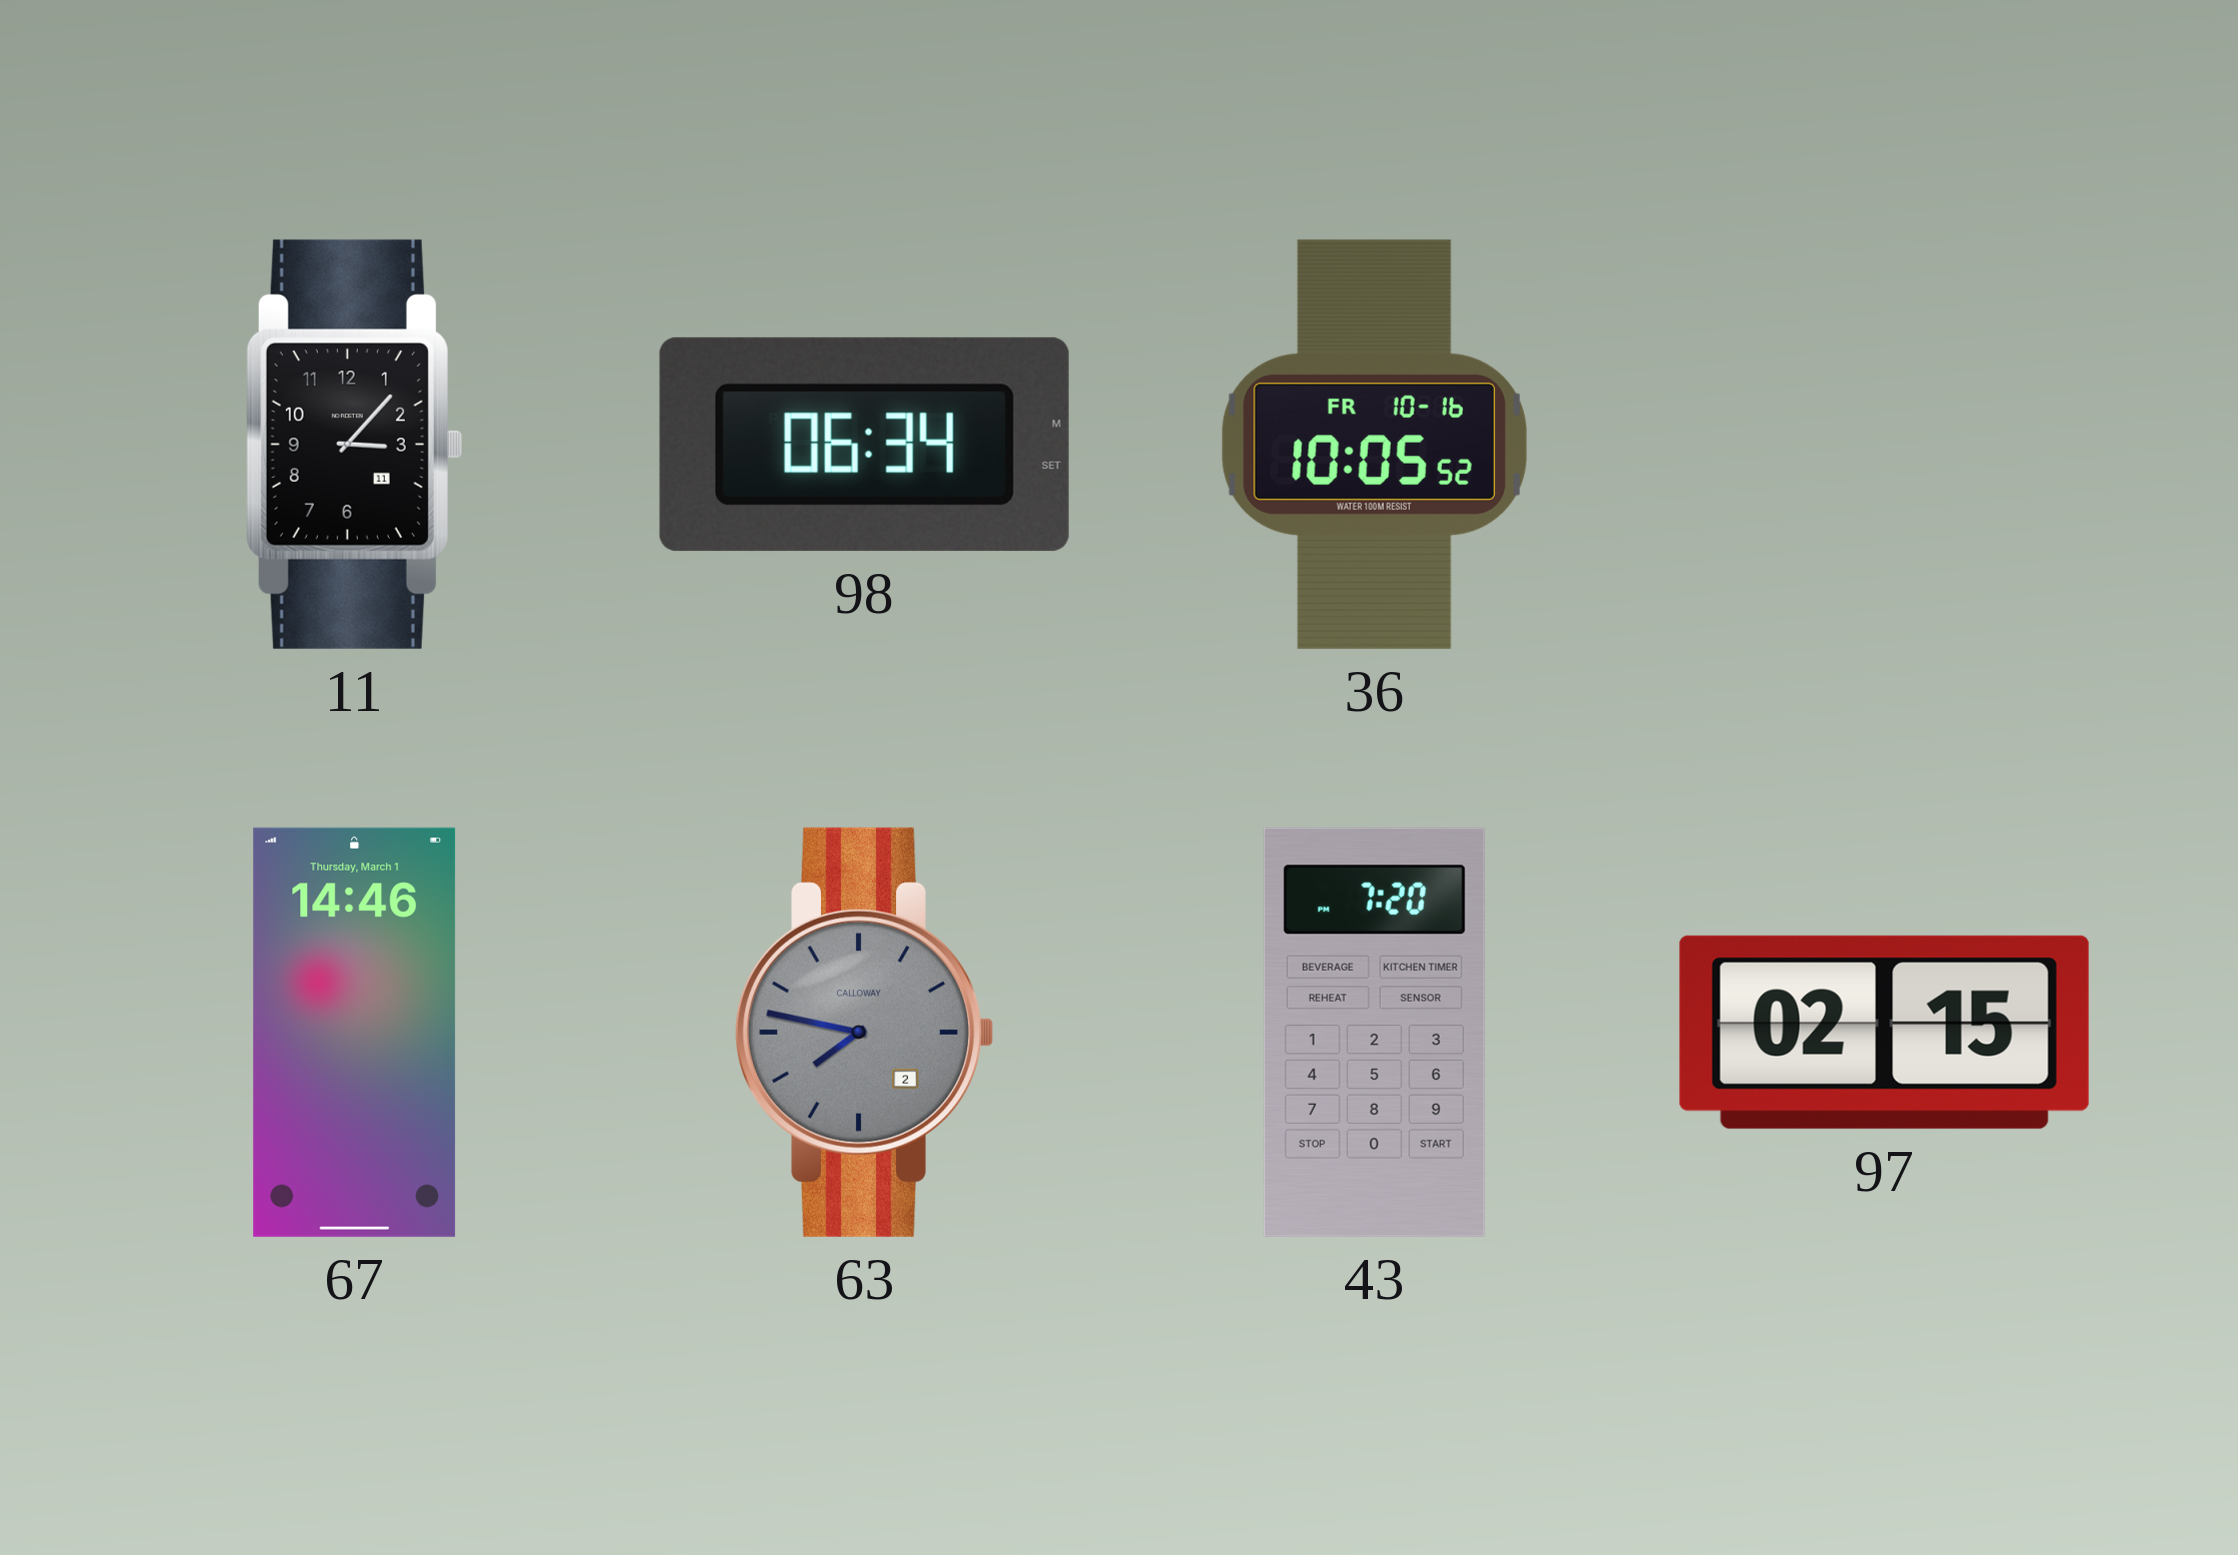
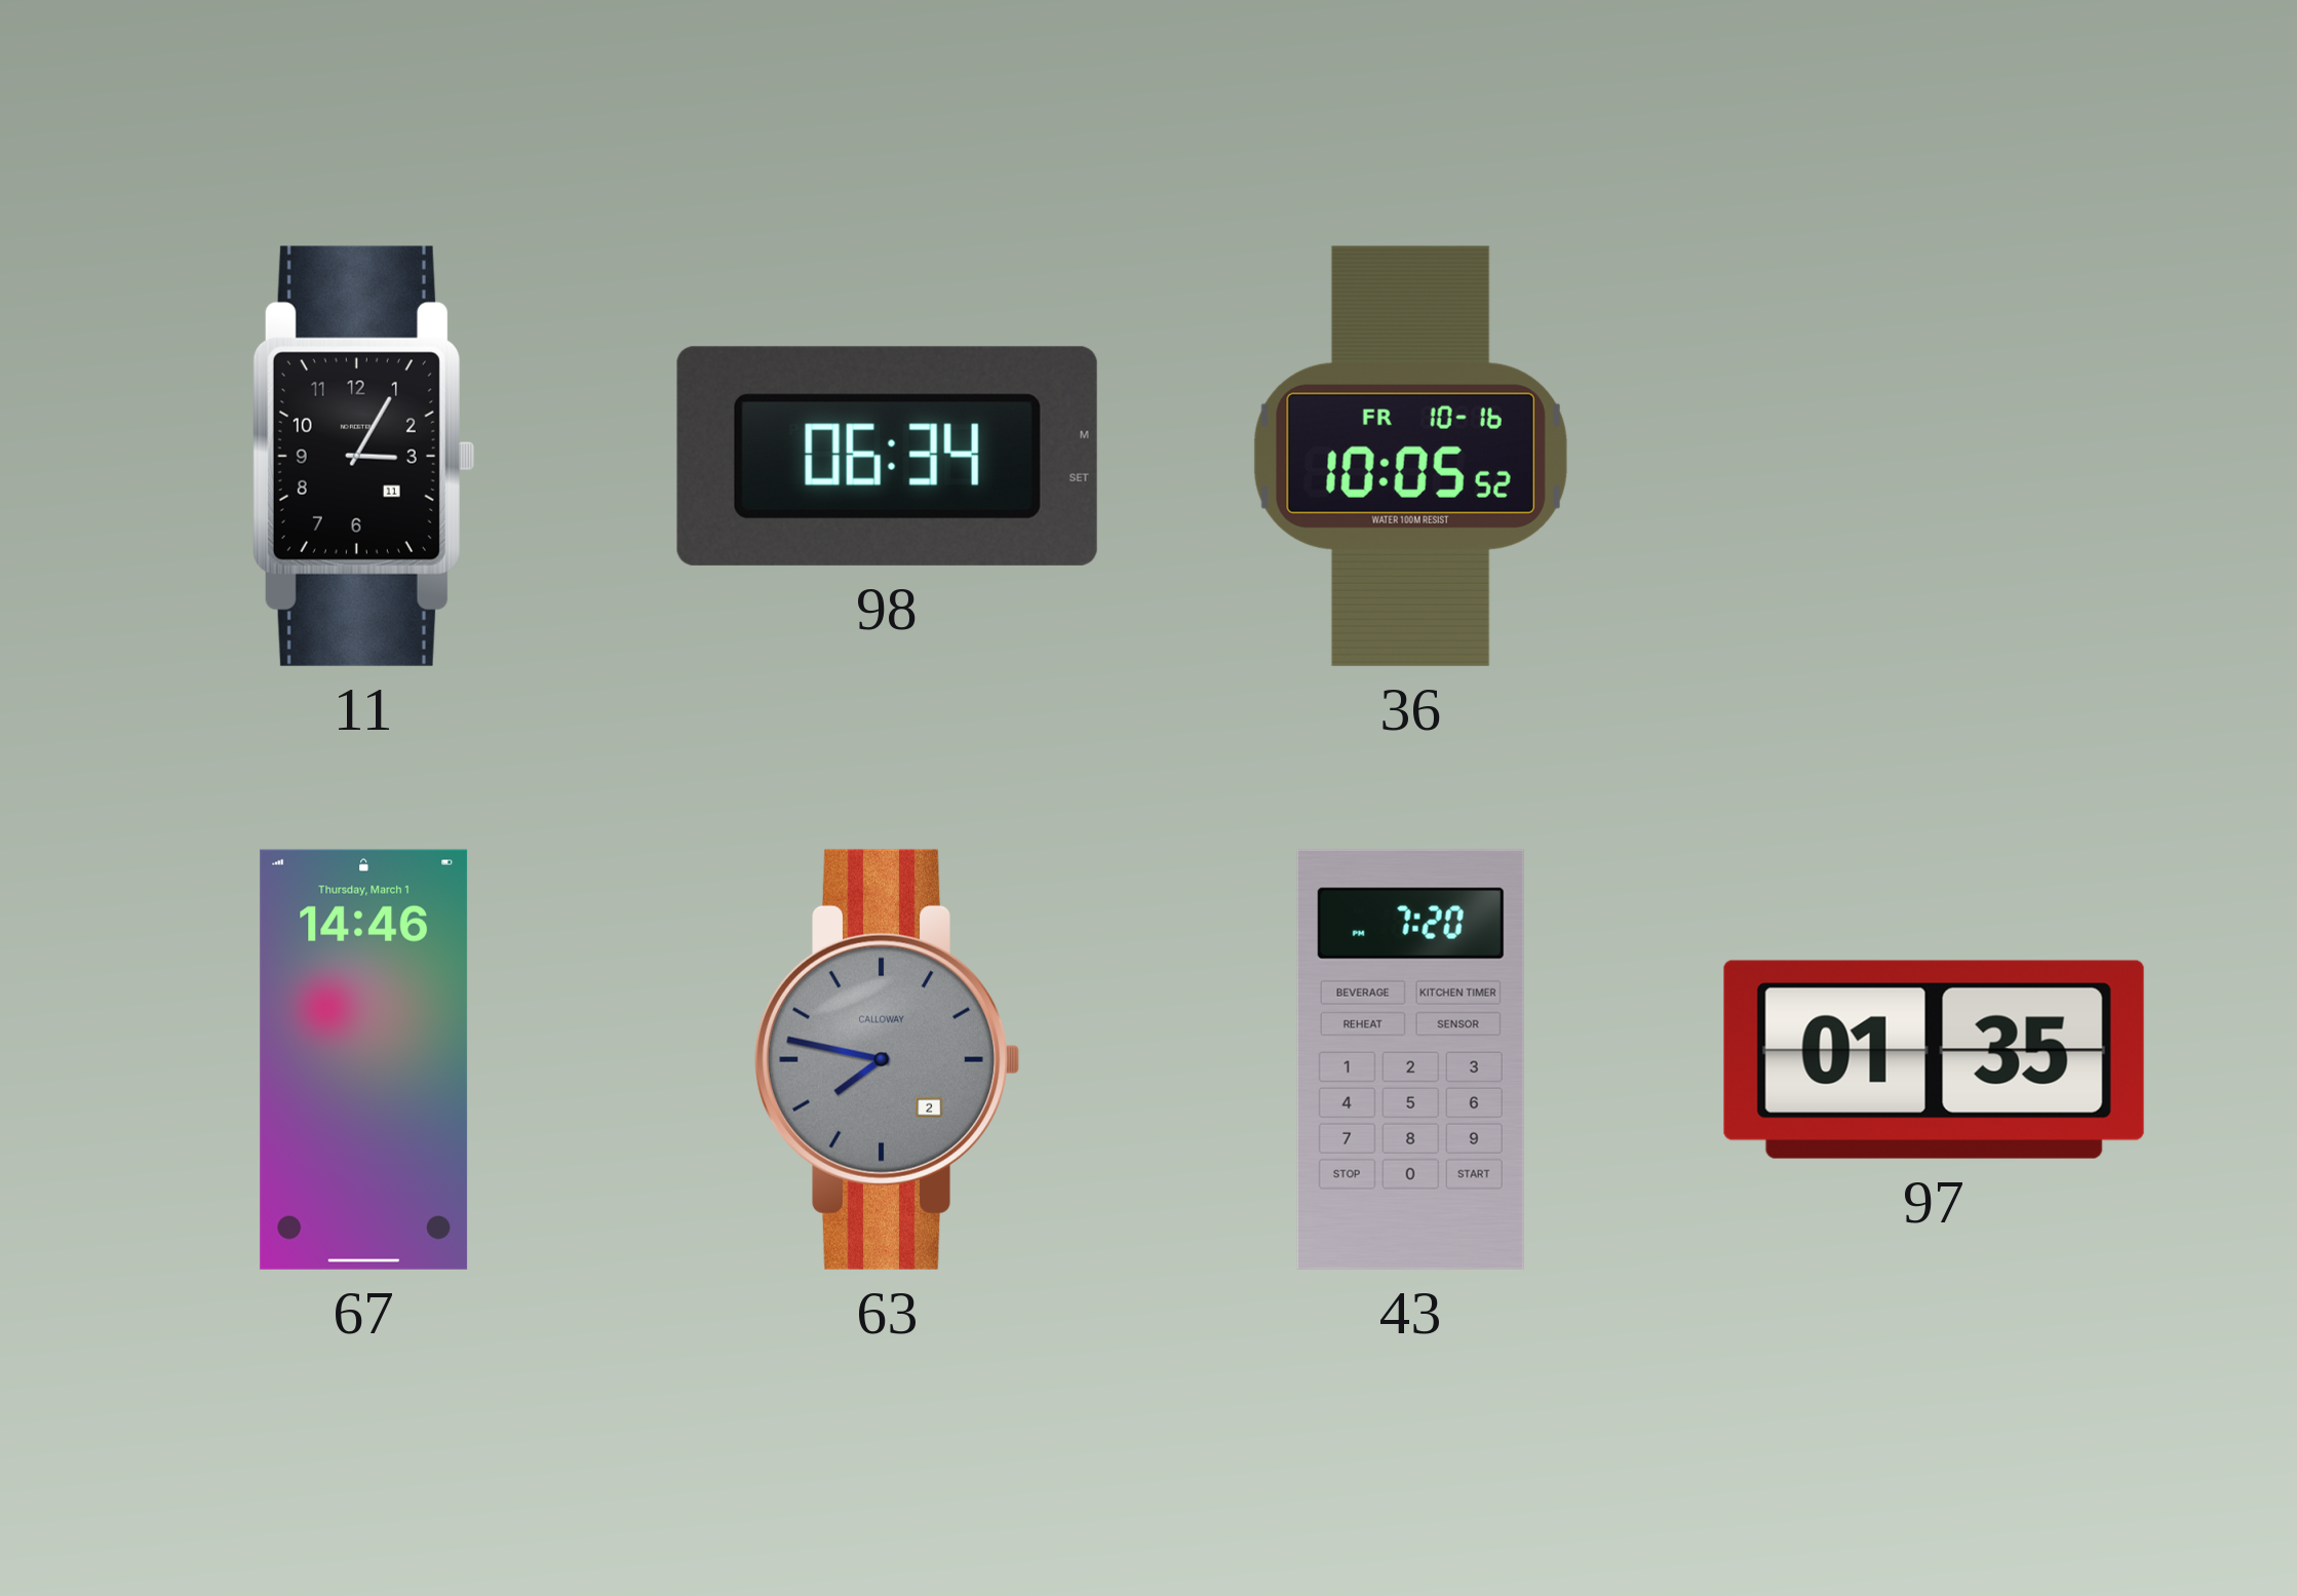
11: 3:07 -> 3:05 (363, 456)
97: 02:15 -> 01:35 (1934, 1059)
